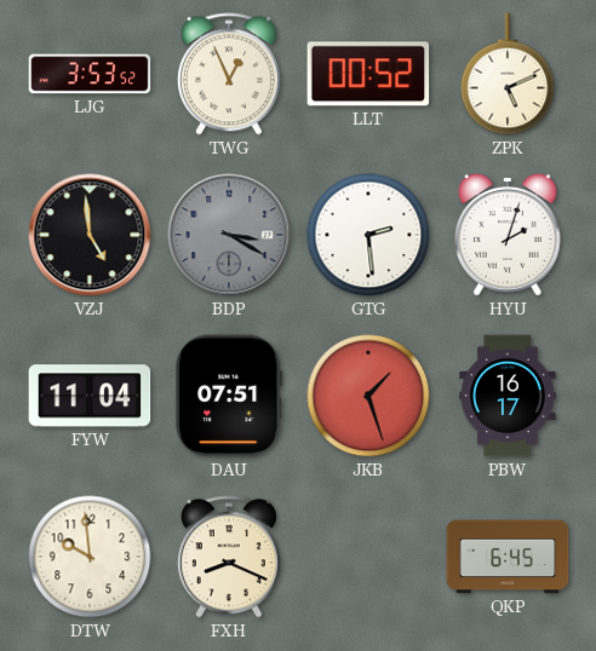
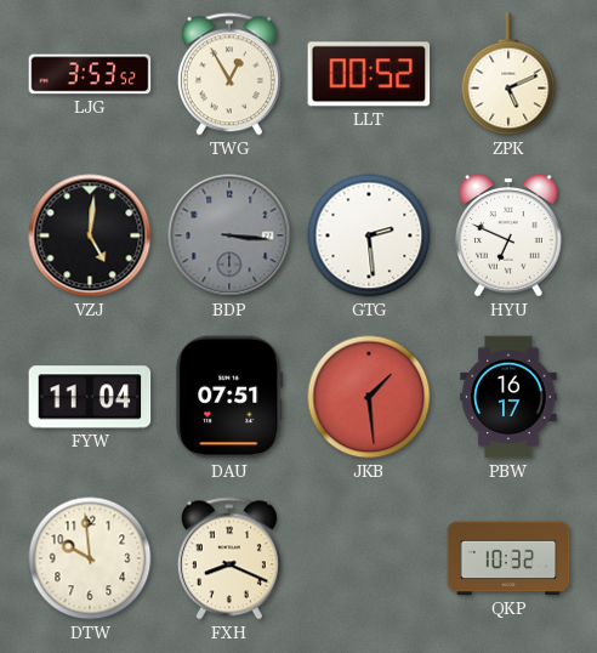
TWG: 12:56 -> 12:55 (229, 74)
VZJ: 4:59 -> 5:01 (90, 235)
BDP: 3:20 -> 3:16 (229, 235)
HYU: 2:03 -> 6:49 (508, 235)
JKB: 1:27 -> 1:29 (369, 397)
QKP: 6:45 -> 10:32 (508, 558)
